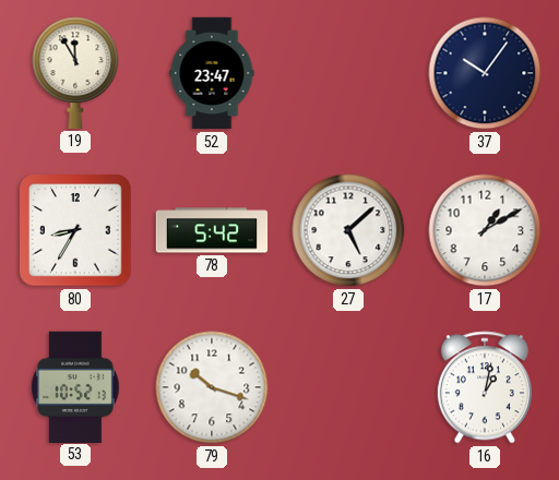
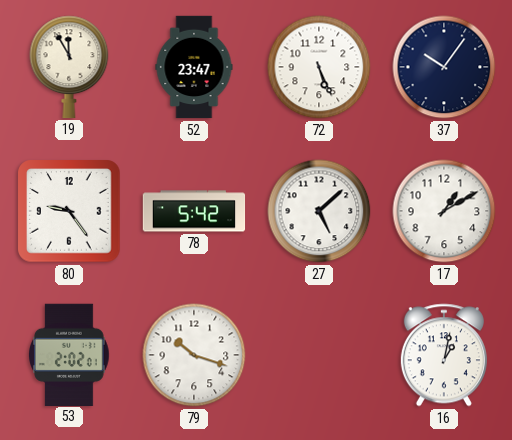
72: none -> 5:26 (319, 67)
80: 8:35 -> 9:24 (69, 211)
53: 10:52 -> 2:02 (70, 354)
